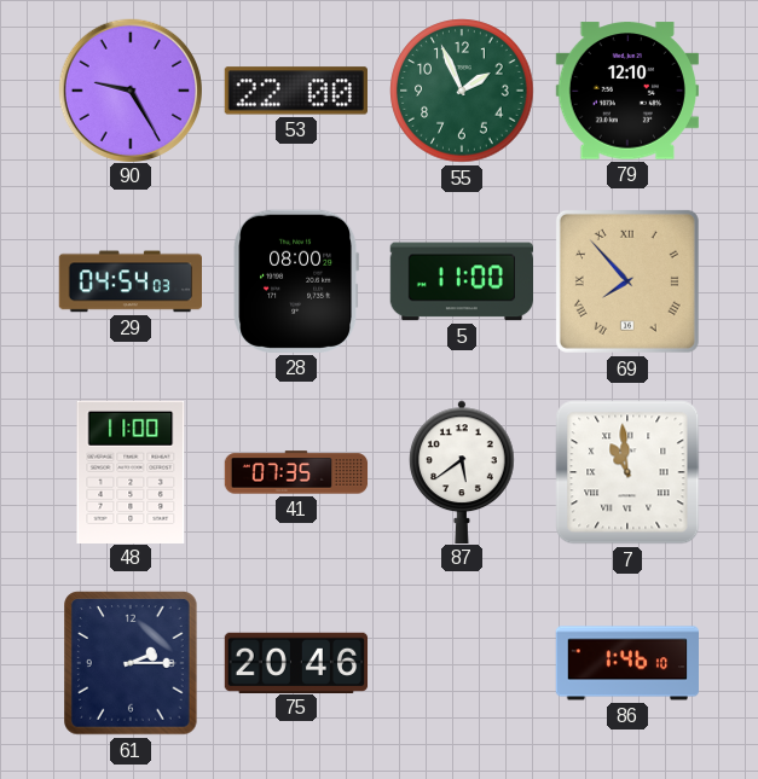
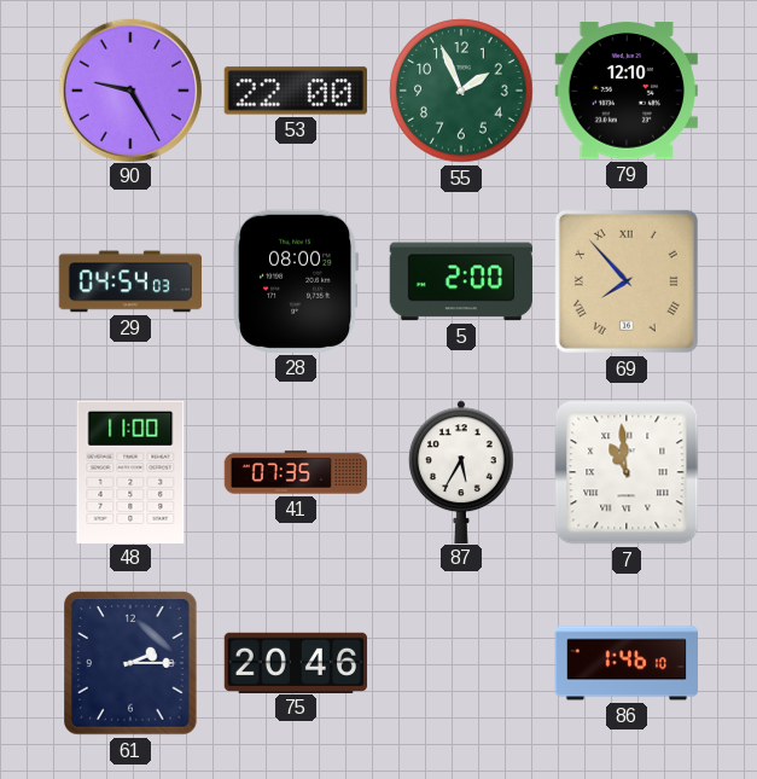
5: 11:00 -> 2:00 (460, 281)
87: 5:39 -> 5:35 (462, 471)
